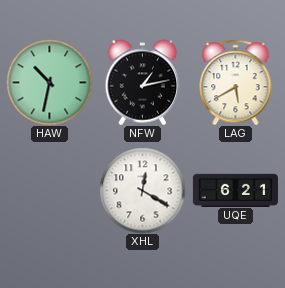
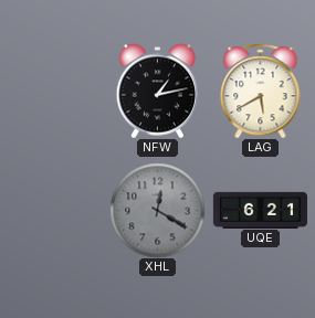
HAW: 10:32 -> none (49, 82)
XHL dial: white -> grey (157, 210)
